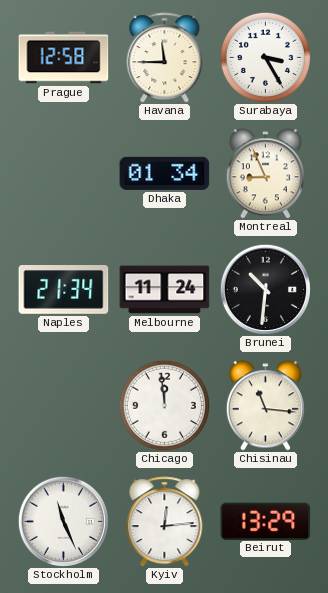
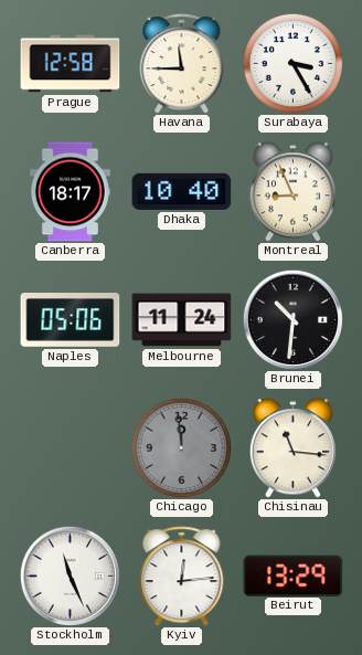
Canberra: none -> 18:17 (70, 192)
Dhaka: 01:34 -> 10:40 (182, 191)
Naples: 21:34 -> 05:06 (71, 320)
Chicago dial: white -> grey (181, 447)
